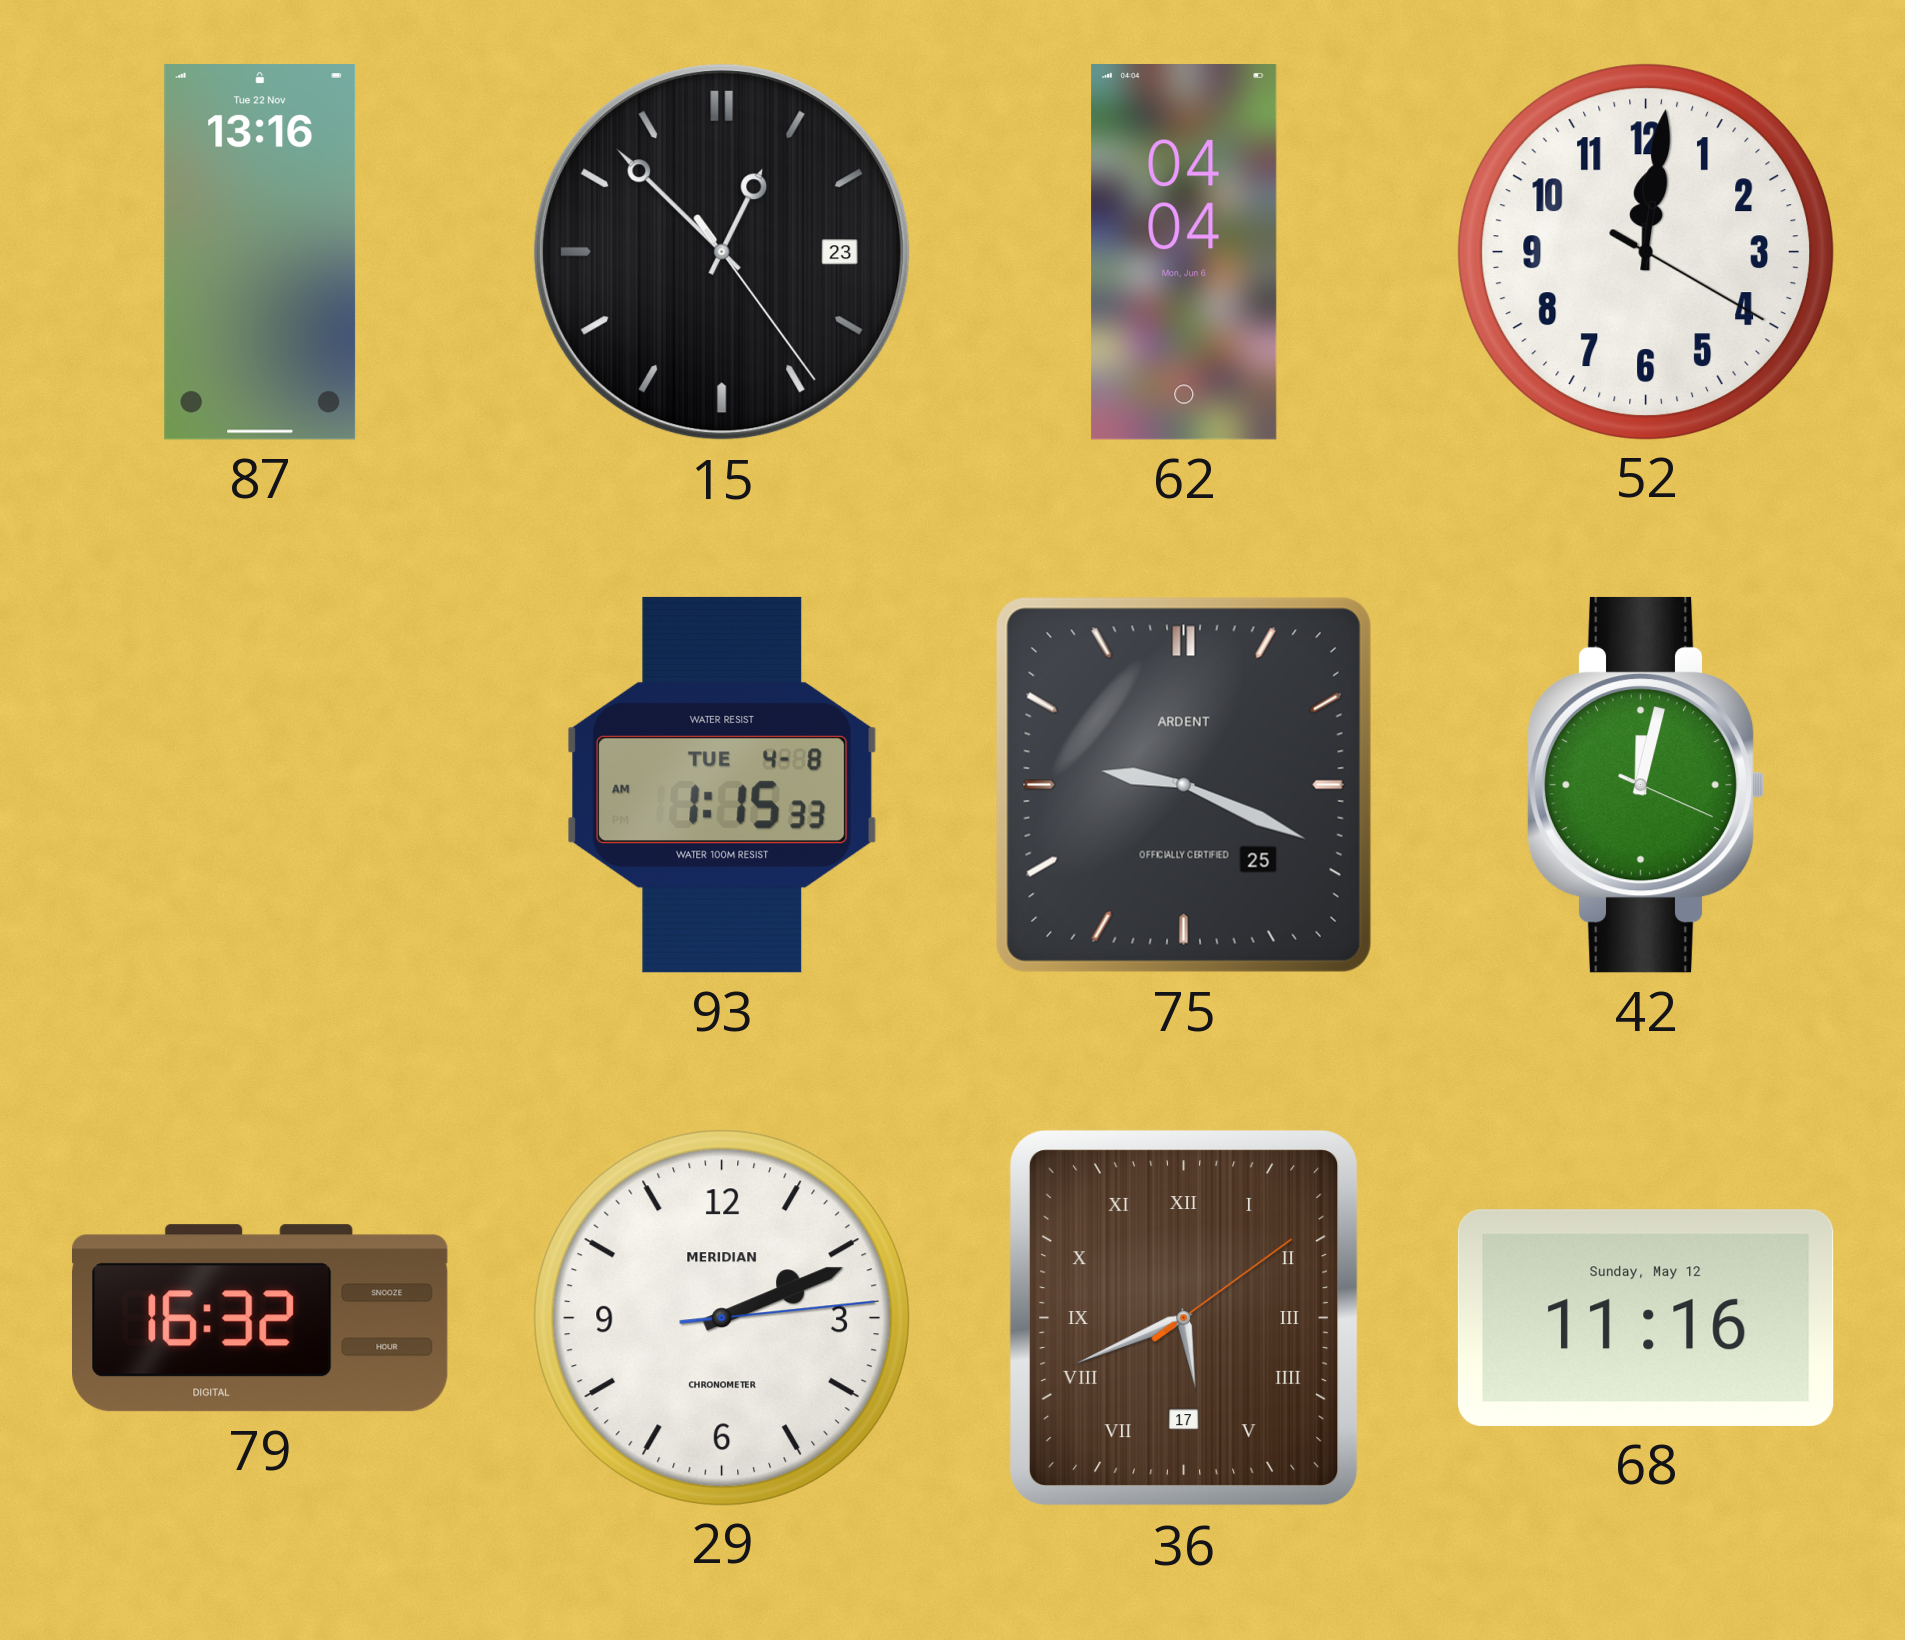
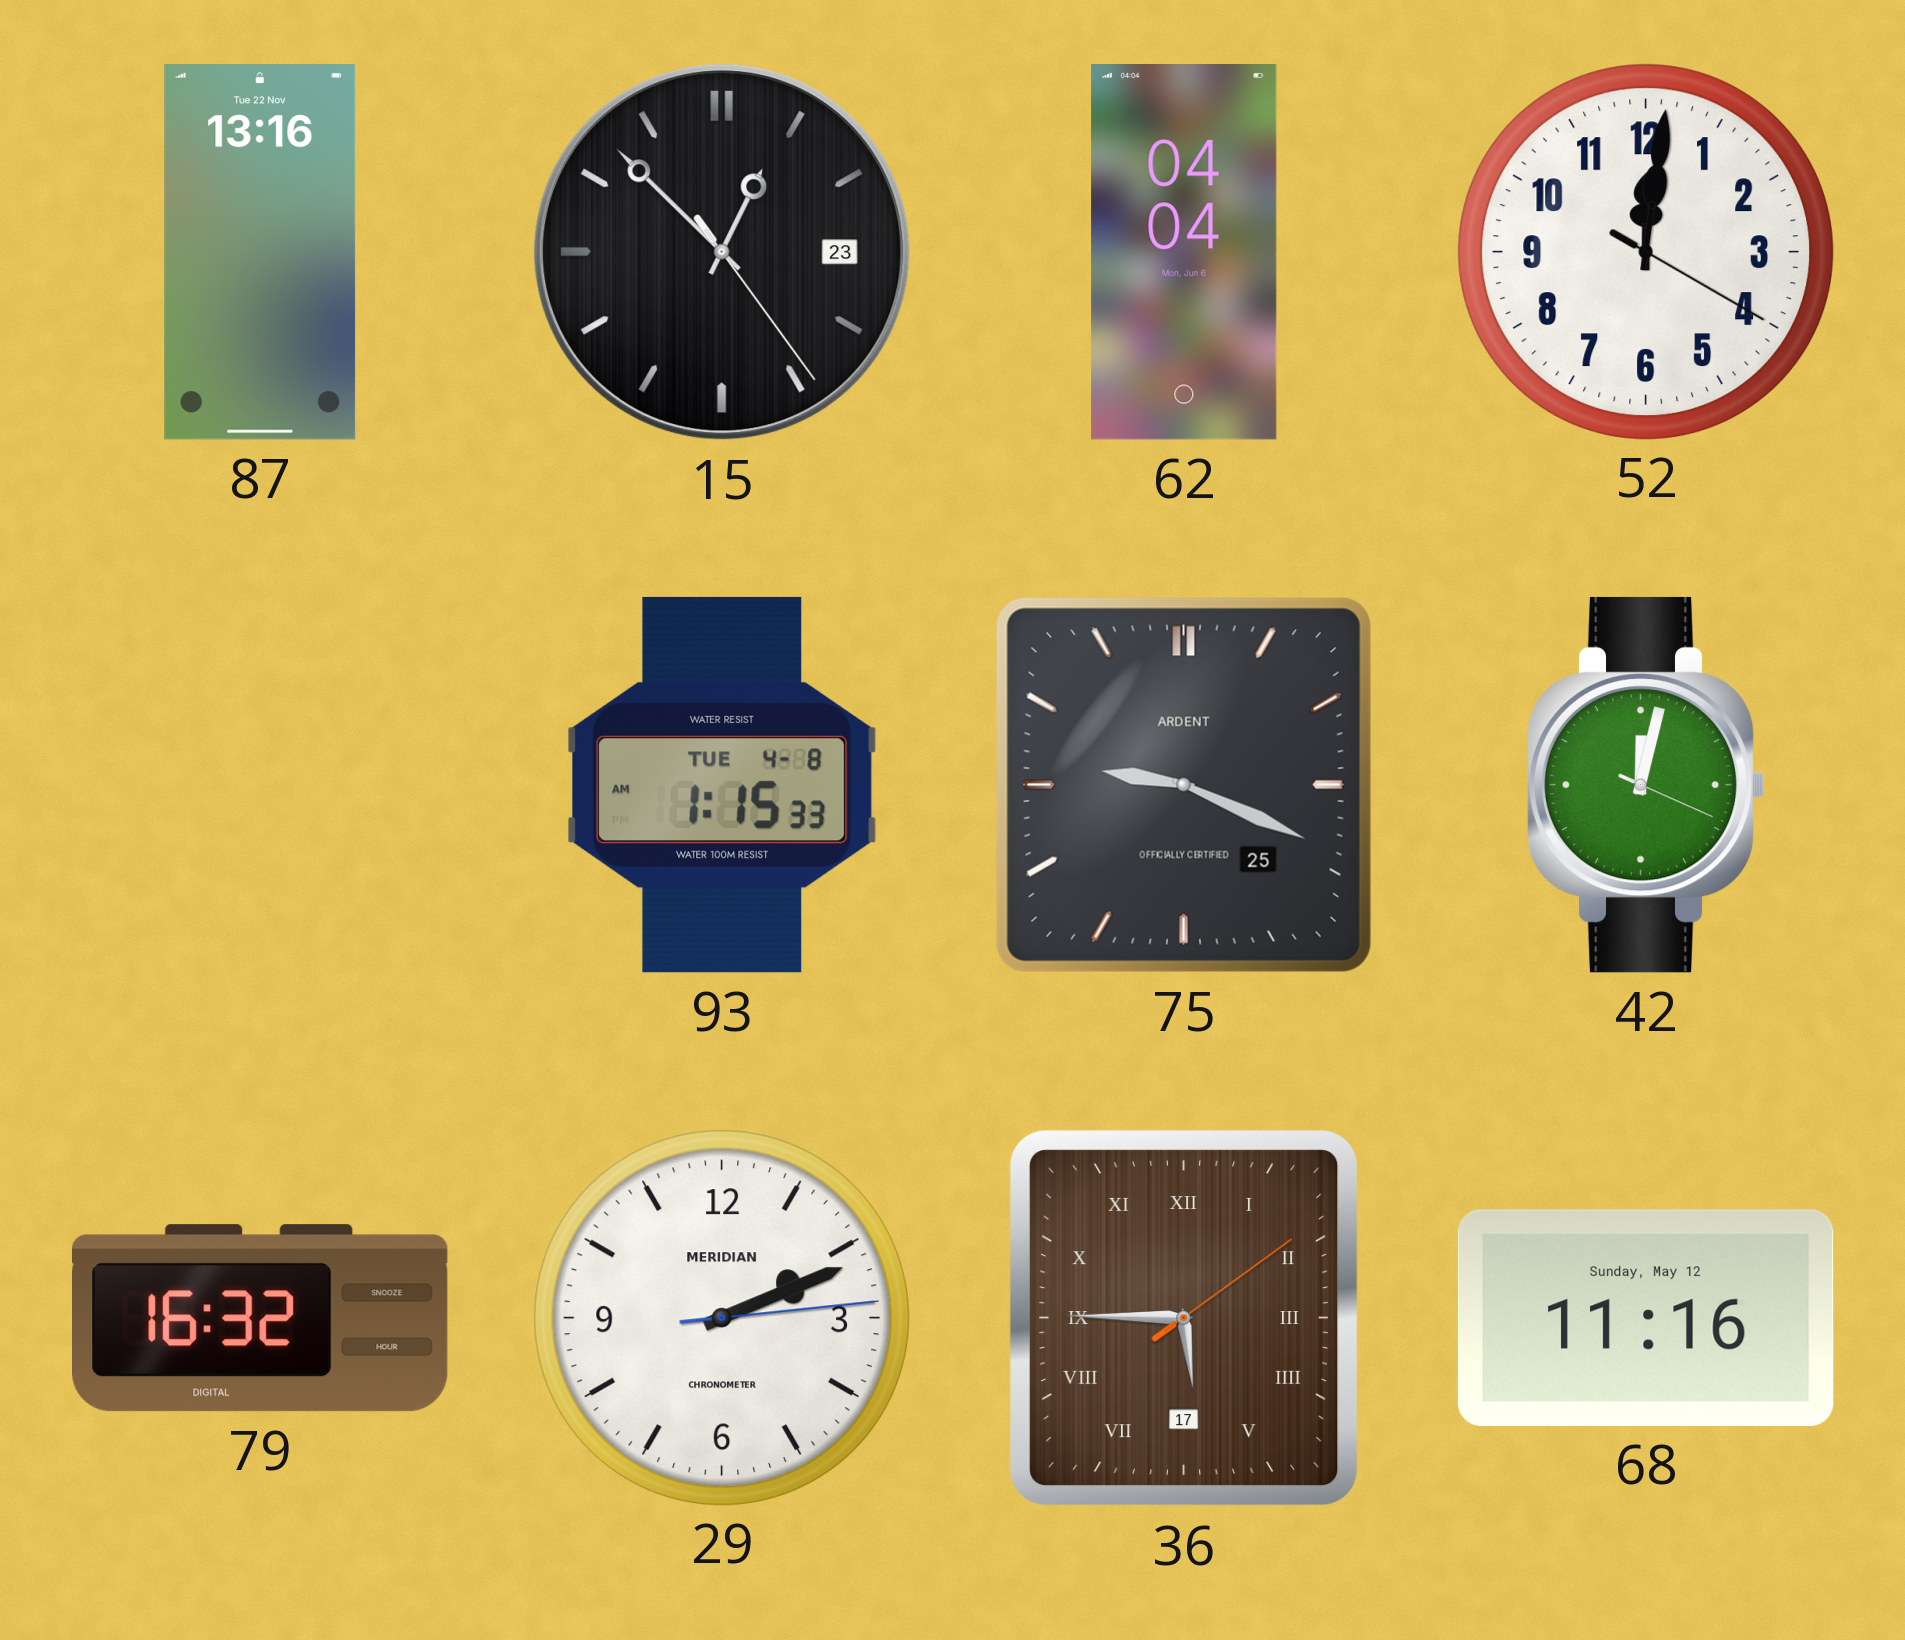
36: 5:41 -> 5:45 (1184, 1319)
